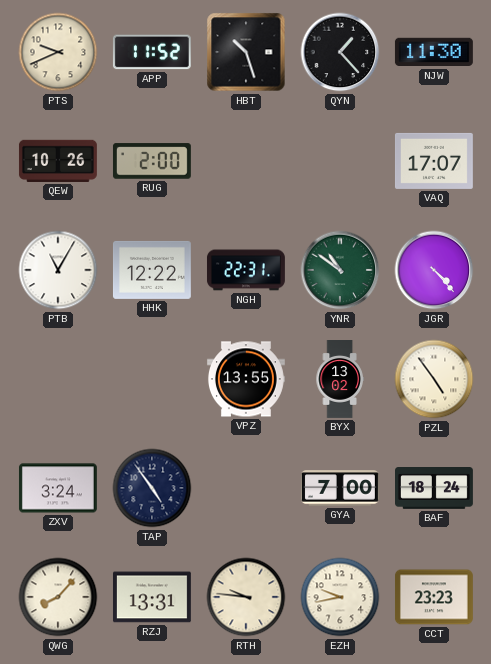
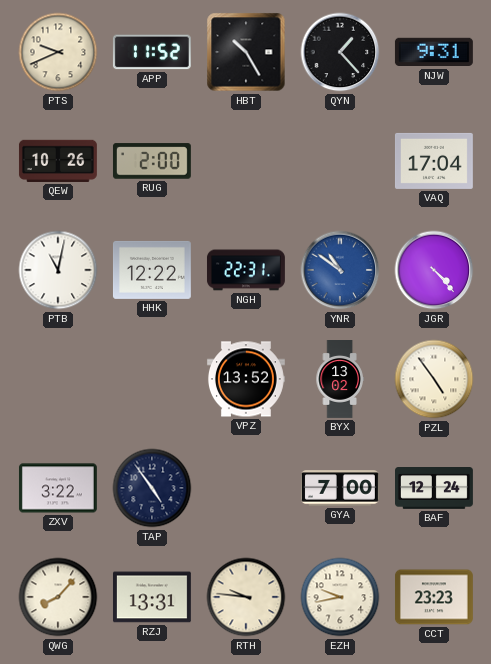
HBT: 10:27 -> 10:25 (246, 52)
NJW: 11:30 -> 9:31 (434, 52)
VAQ: 17:07 -> 17:04 (434, 161)
PTB: 11:05 -> 11:02 (58, 270)
YNR dial: green -> blue (340, 270)
VPZ: 13:55 -> 13:52 (246, 379)
ZXV: 3:24 -> 3:22 (58, 488)
BAF: 18:24 -> 12:24 (435, 488)
